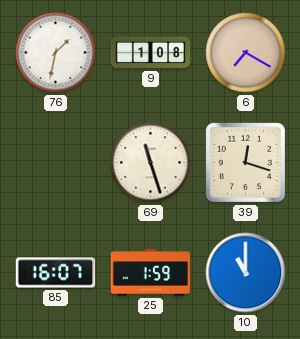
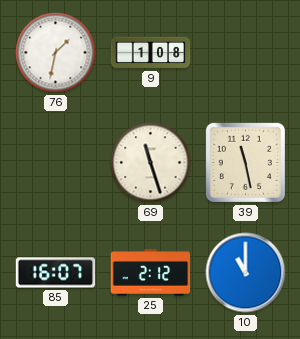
6: 7:20 -> none (246, 53)
39: 12:18 -> 11:28 (245, 162)
25: 1:59 -> 2:12 (151, 273)
